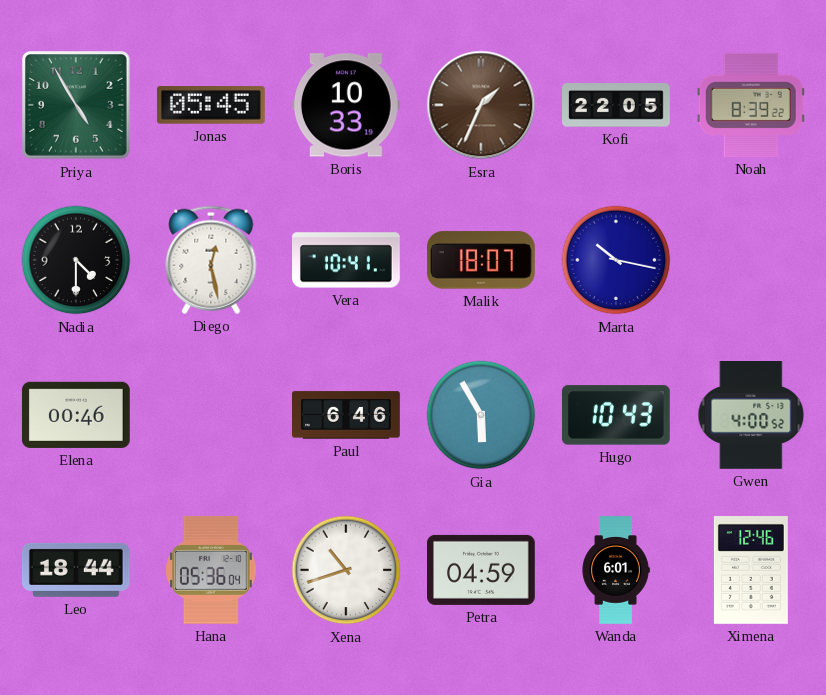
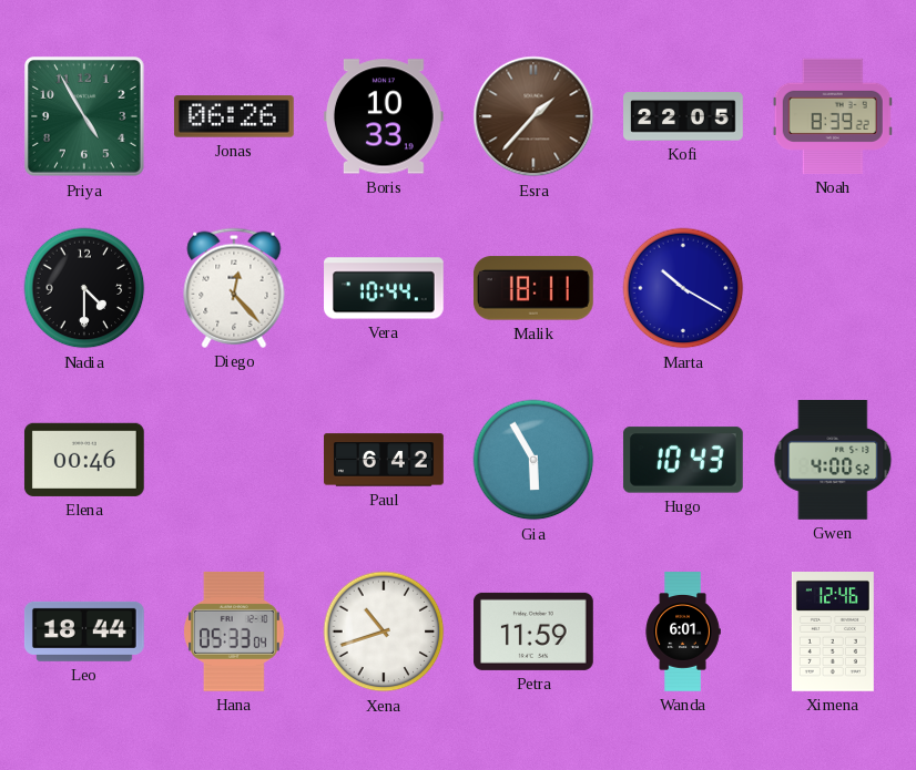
Jonas: 05:45 -> 06:26 (234, 116)
Esra: 1:34 -> 1:37 (533, 116)
Diego: 12:28 -> 12:23 (234, 288)
Vera: 10:41 -> 10:44 (385, 288)
Malik: 18:07 -> 18:11 (533, 288)
Marta: 10:17 -> 10:20 (683, 288)
Paul: 6:46 -> 6:42 (384, 460)
Hana: 05:36 -> 05:33 (235, 633)
Petra: 04:59 -> 11:59 (535, 632)
